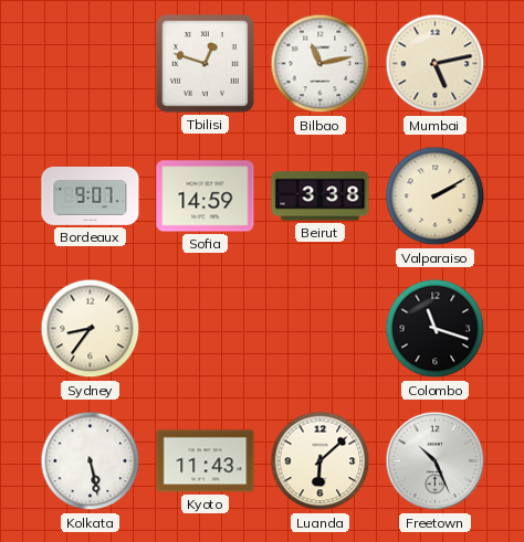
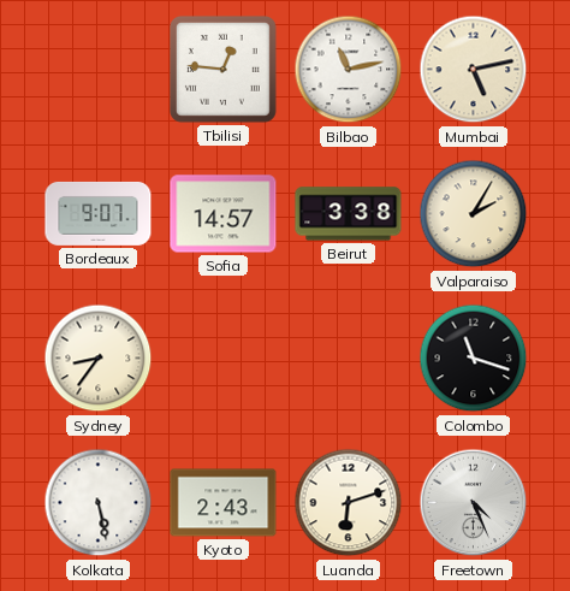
Tbilisi: 12:48 -> 12:46 (222, 69)
Sofia: 14:59 -> 14:57 (224, 214)
Valparaiso: 2:10 -> 2:05 (474, 214)
Kyoto: 11:43 -> 2:43 (224, 503)
Luanda: 6:08 -> 6:12 (349, 503)
Freetown: 10:26 -> 4:26 (474, 503)
